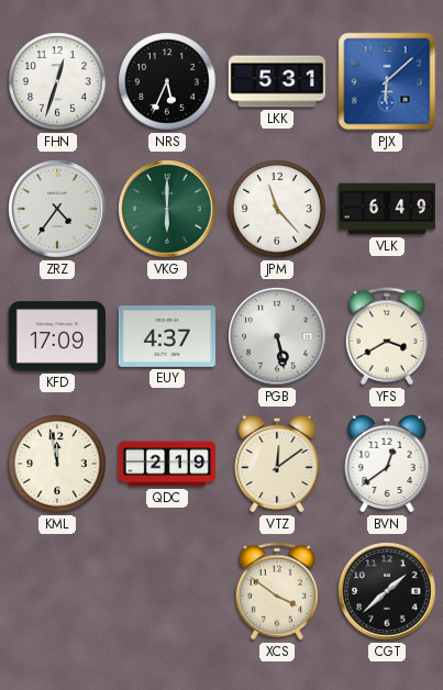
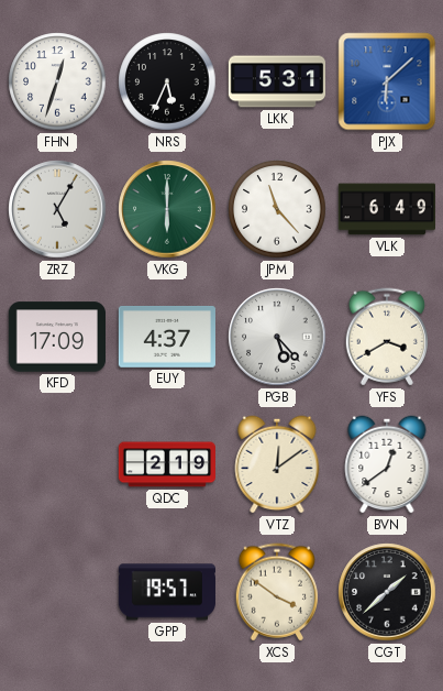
ZRZ: 4:36 -> 5:05 (57, 209)
PGB: 5:28 -> 5:23 (277, 337)
KML: 11:58 -> none (57, 464)
GPP: none -> 19:57 (167, 592)
